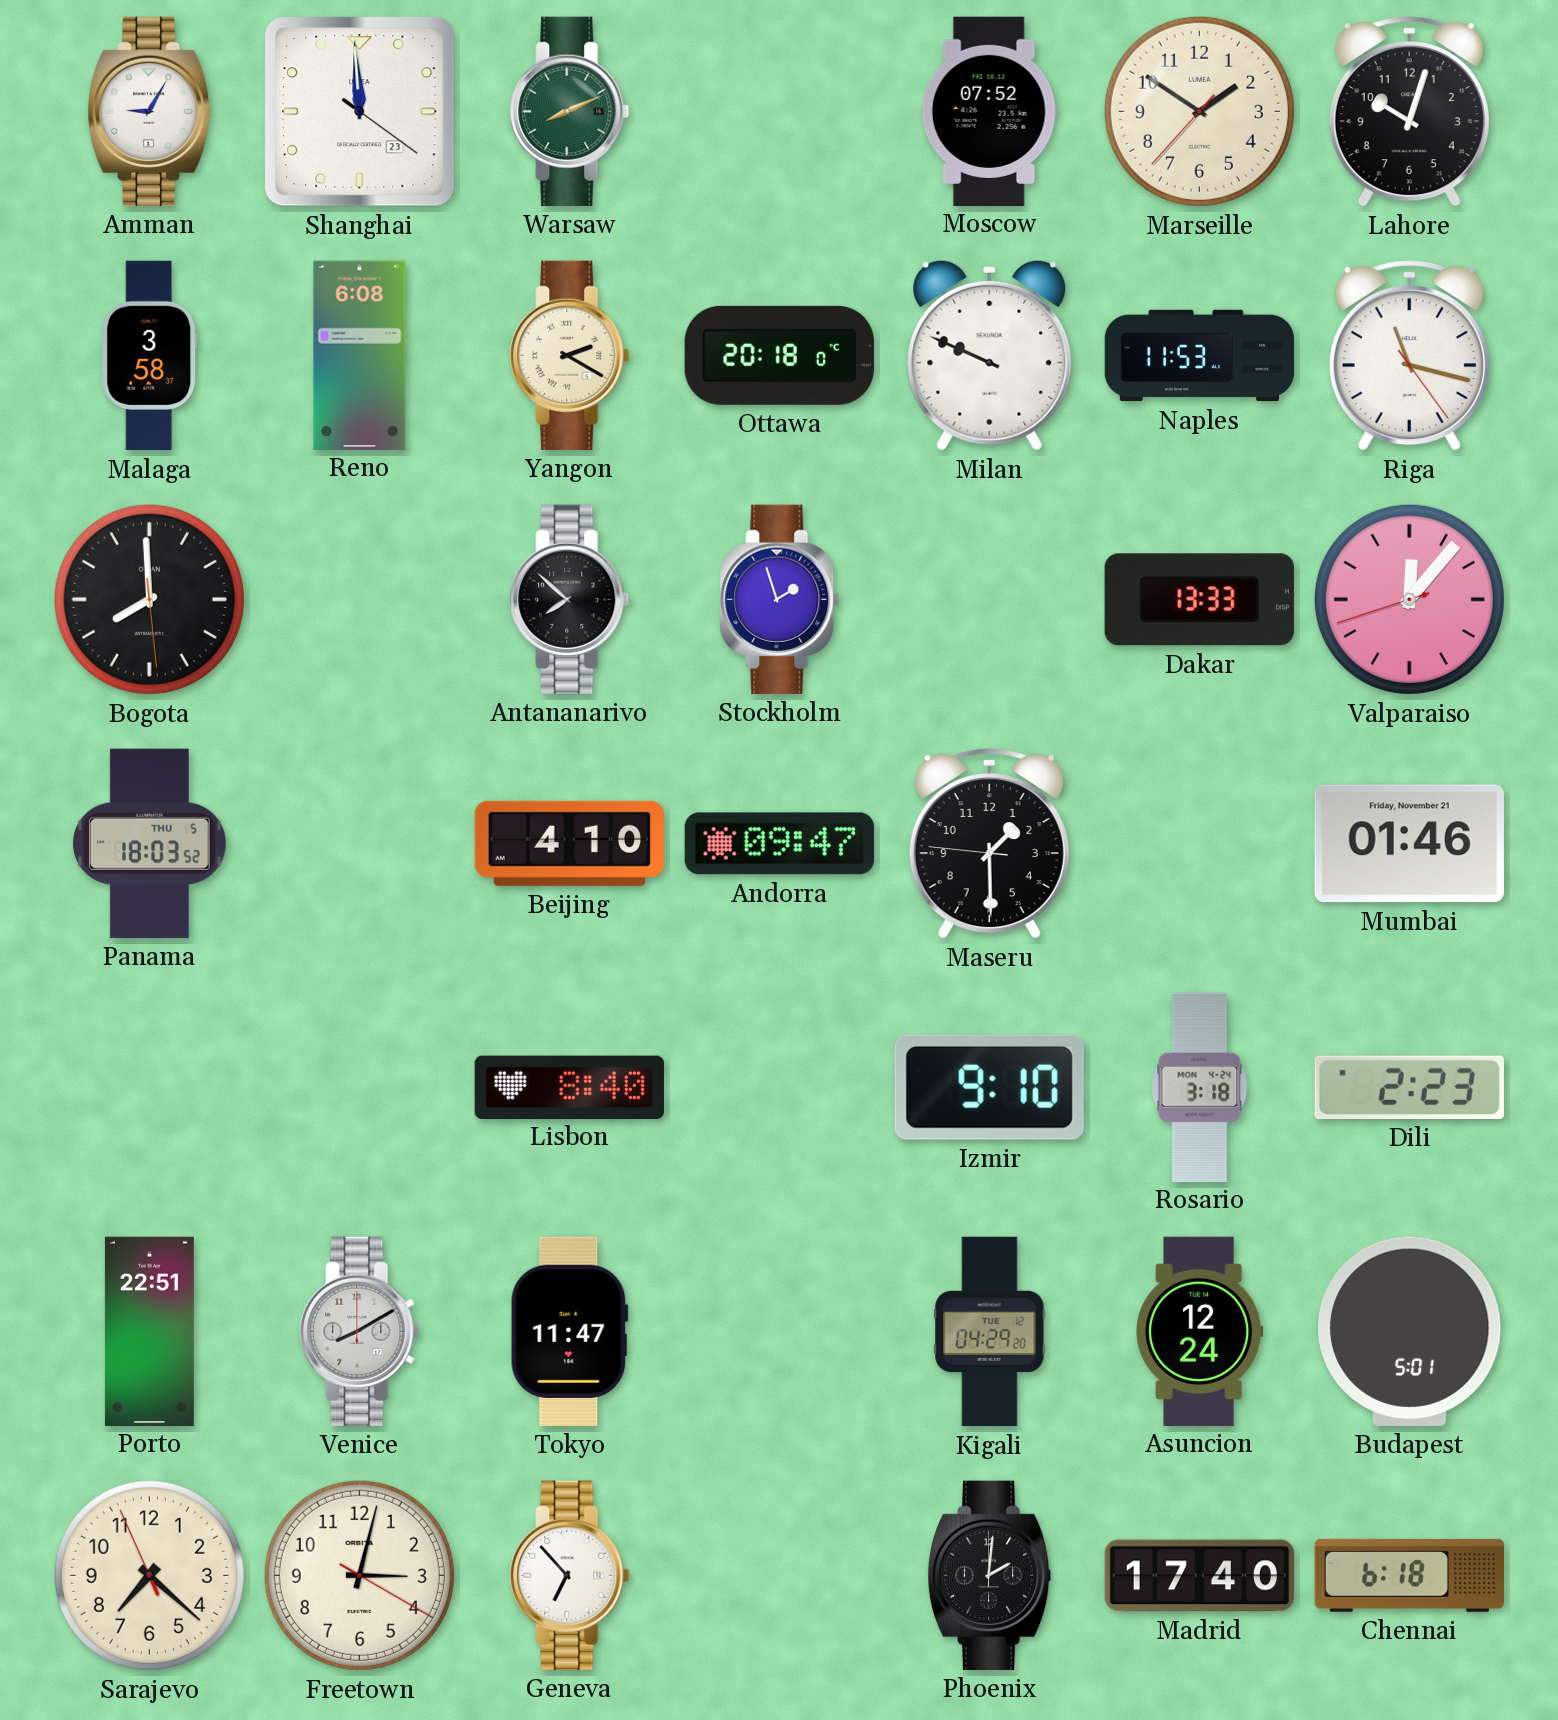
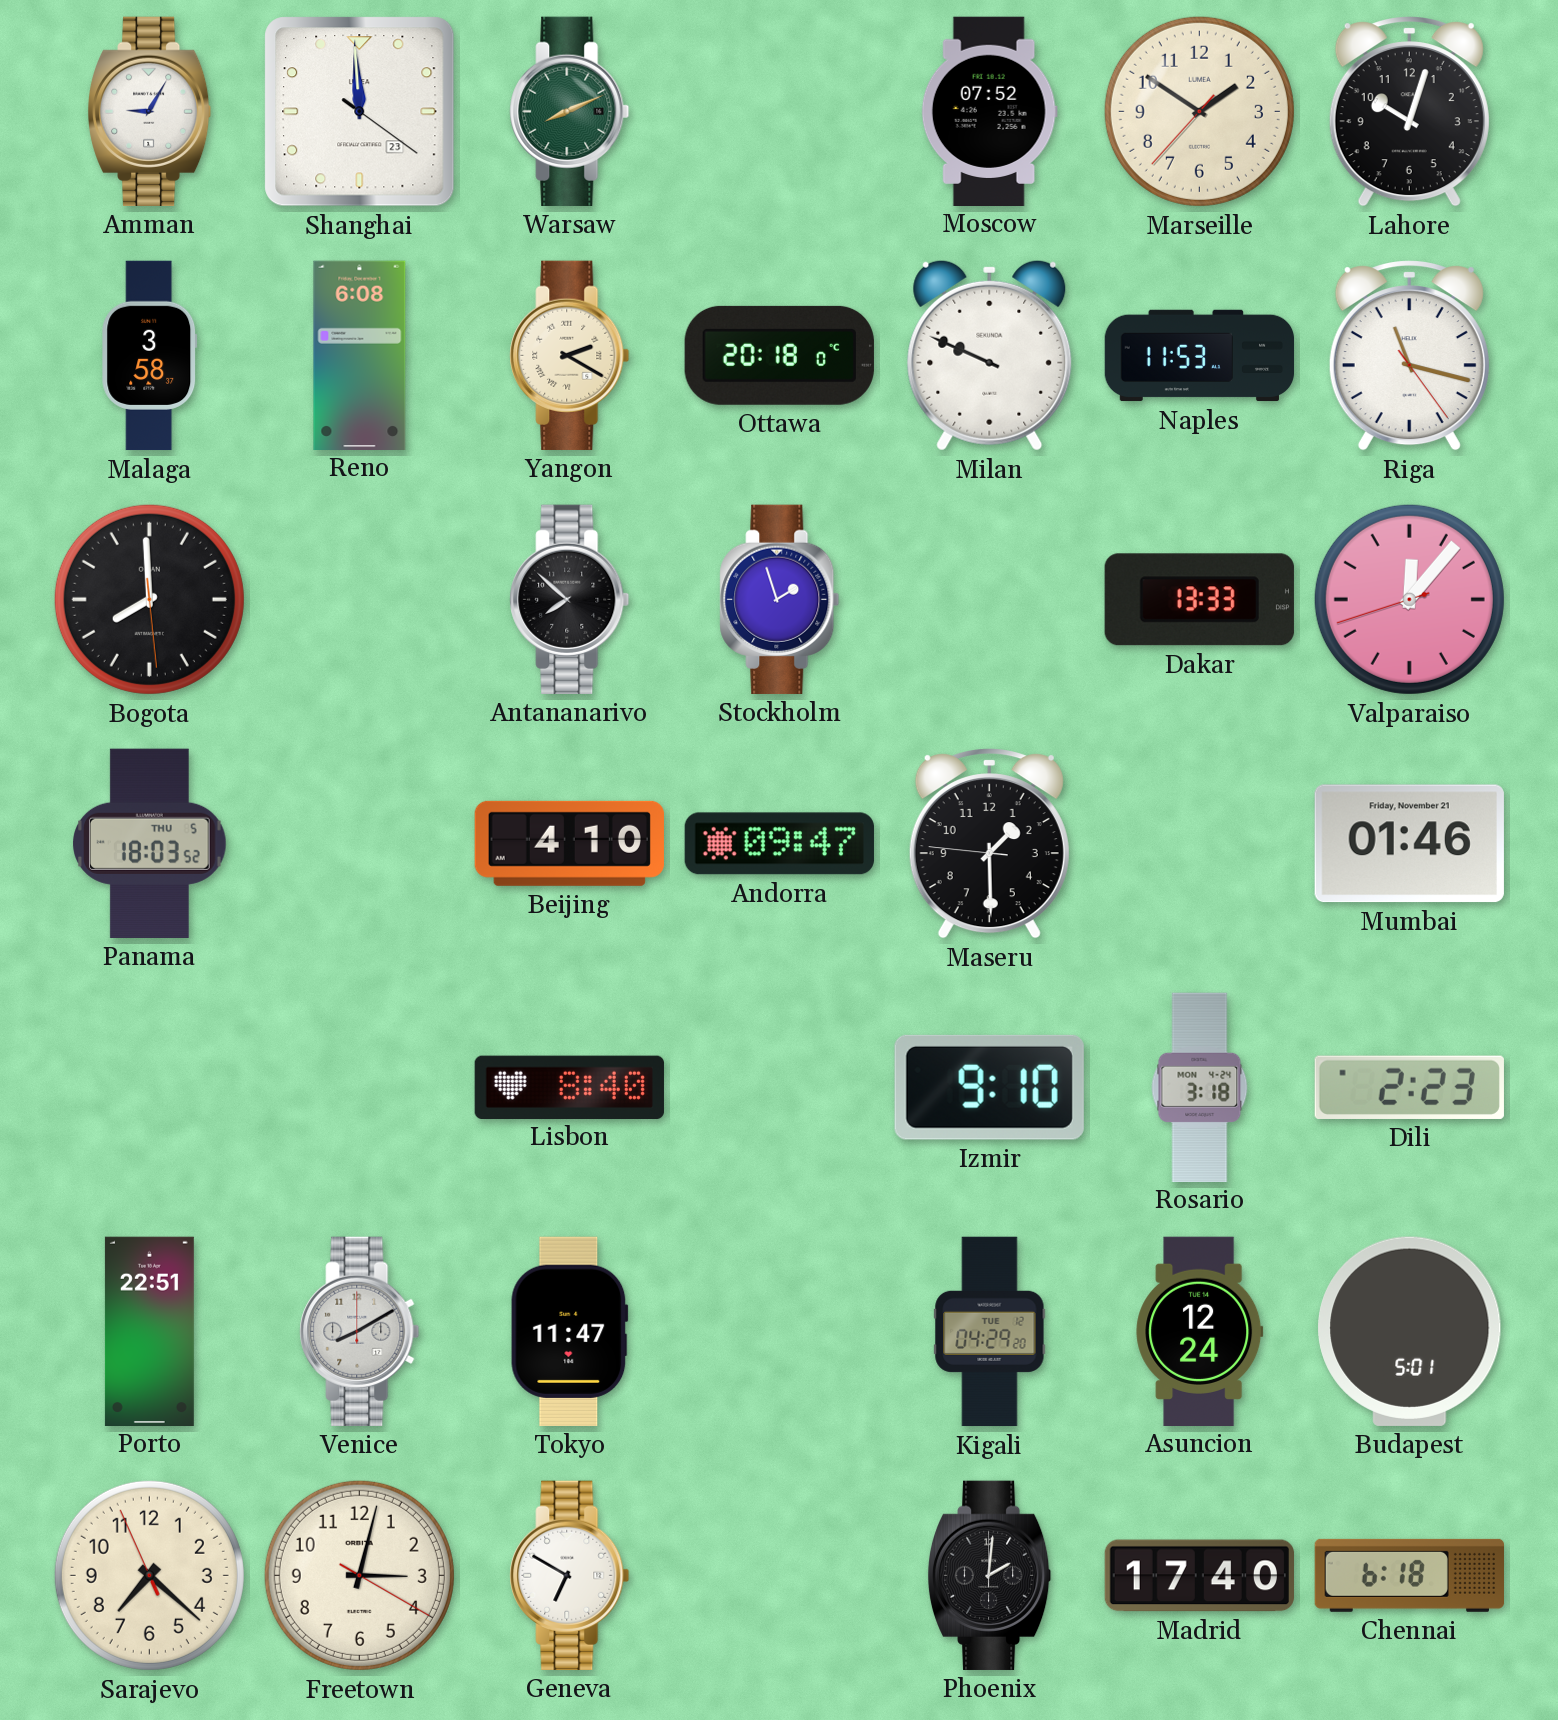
Geneva: 6:53 -> 6:50 (570, 1575)
